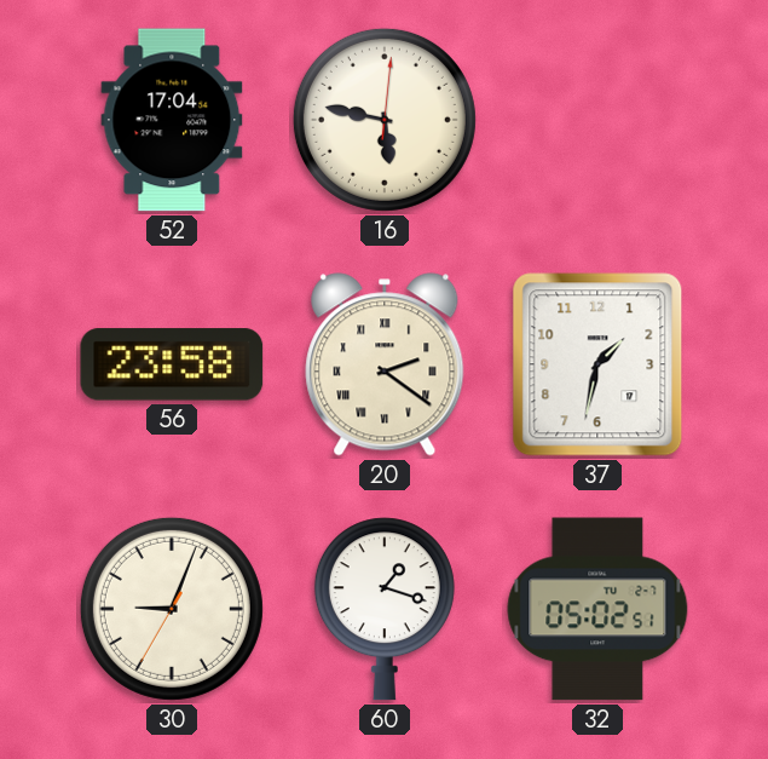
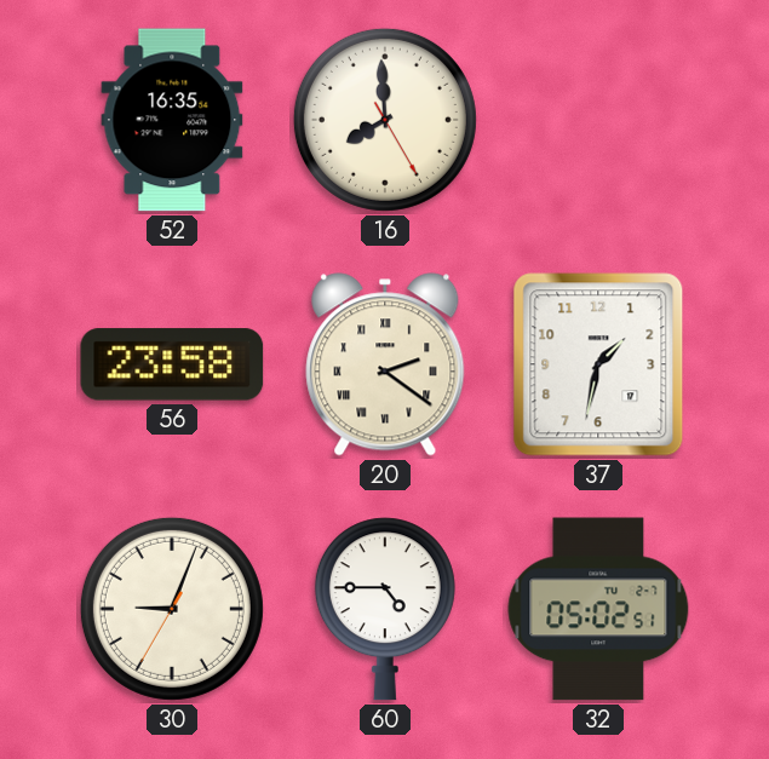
52: 17:04 -> 16:35 (172, 120)
16: 5:47 -> 7:59 (385, 120)
60: 1:18 -> 4:45 (385, 609)
